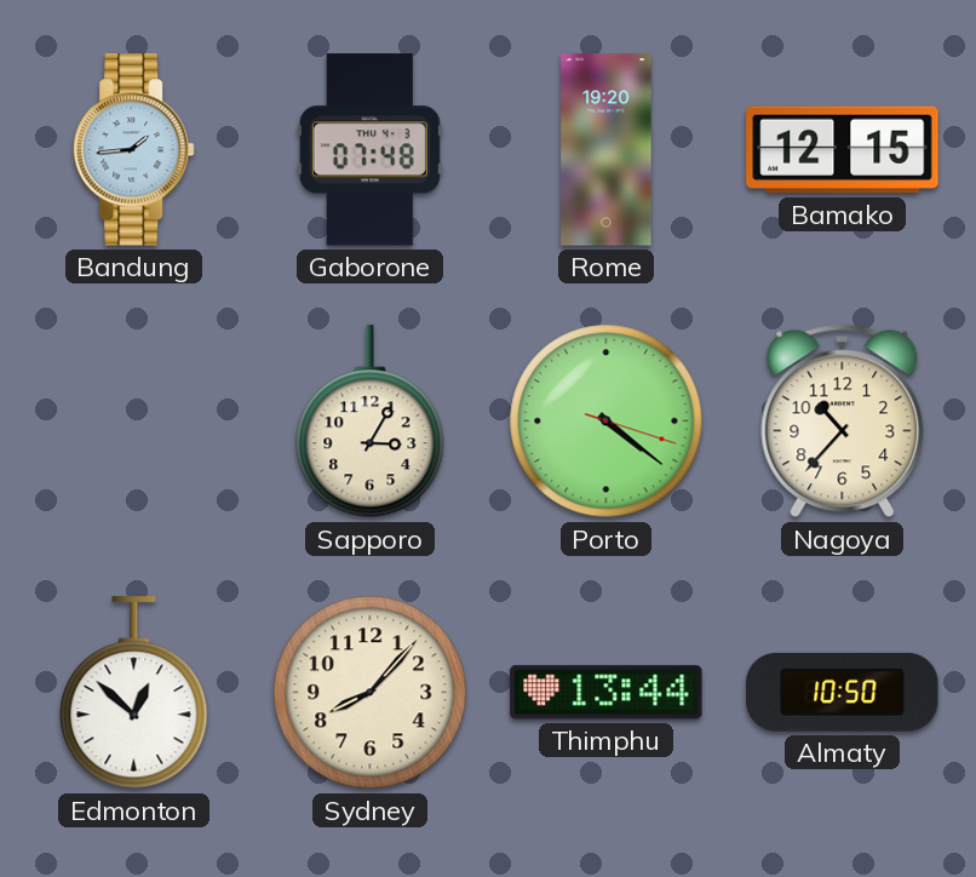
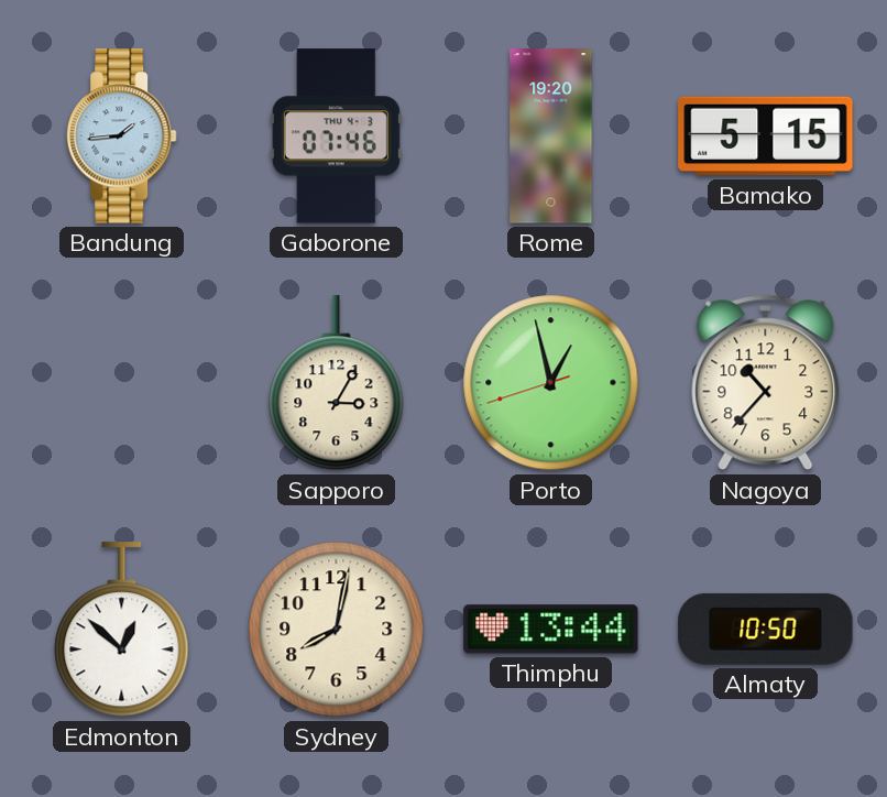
Gaborone: 07:48 -> 07:46 (336, 137)
Bamako: 12:15 -> 5:15 (766, 137)
Porto: 4:21 -> 12:57 (551, 383)
Sydney: 8:07 -> 8:02 (337, 630)
